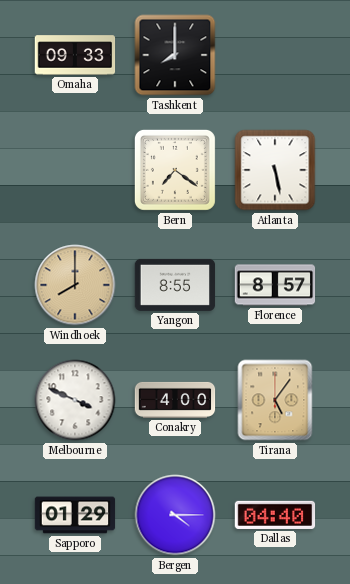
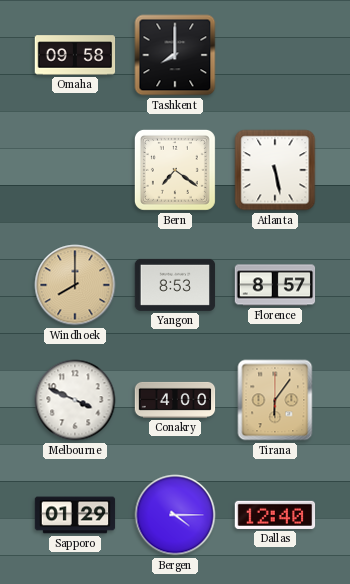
Omaha: 09:33 -> 09:58 (75, 55)
Yangon: 8:55 -> 8:53 (175, 285)
Tirana: 5:06 -> 6:06 (275, 400)
Dallas: 04:40 -> 12:40 (275, 515)
